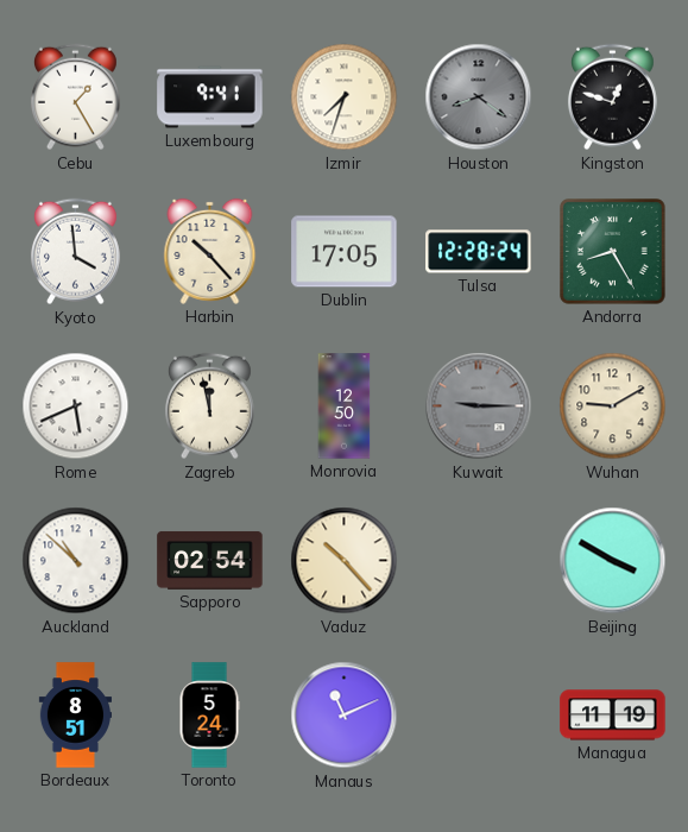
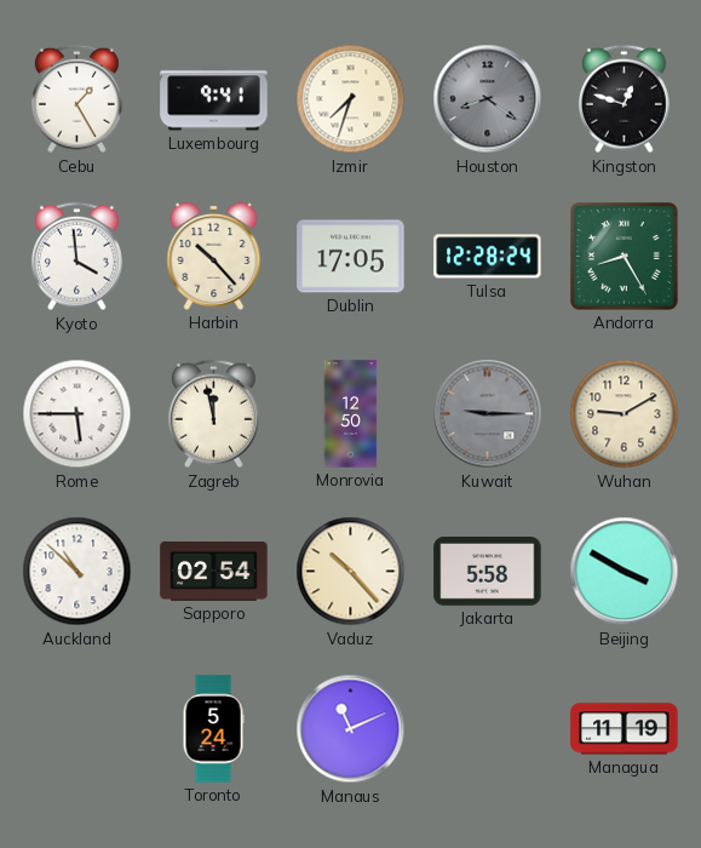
Rome: 5:41 -> 5:45 (77, 414)
Jakarta: none -> 5:58 (488, 572)
Bordeaux: 8:51 -> none (75, 716)
